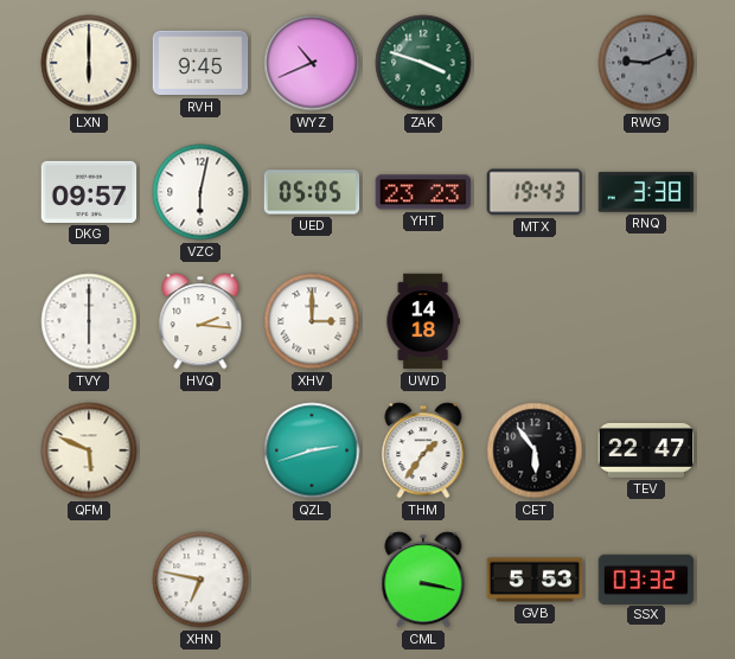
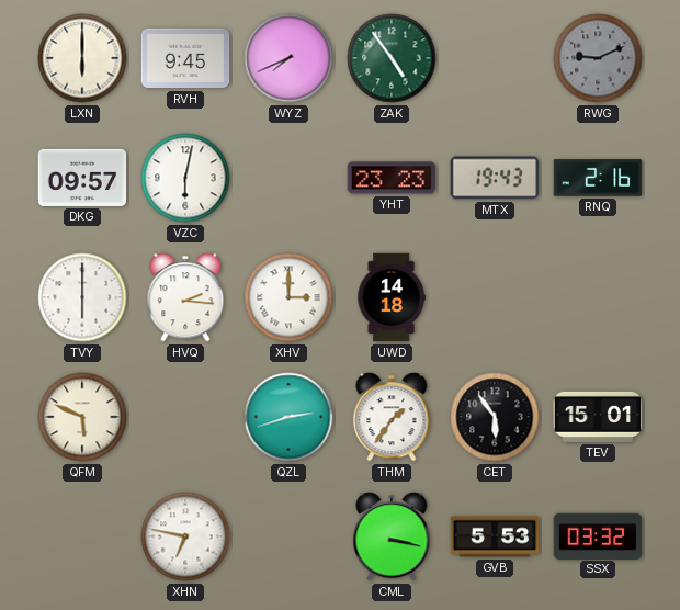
WYZ: 10:41 -> 7:41 (288, 58)
ZAK: 3:48 -> 4:54 (392, 58)
UED: 05:05 -> none (312, 192)
RNQ: 3:38 -> 2:16 (598, 178)
TEV: 22:47 -> 15:01 (598, 417)
